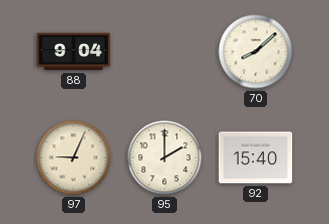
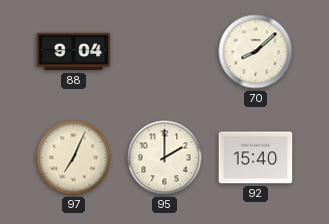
97: 9:04 -> 7:04 (74, 158)
